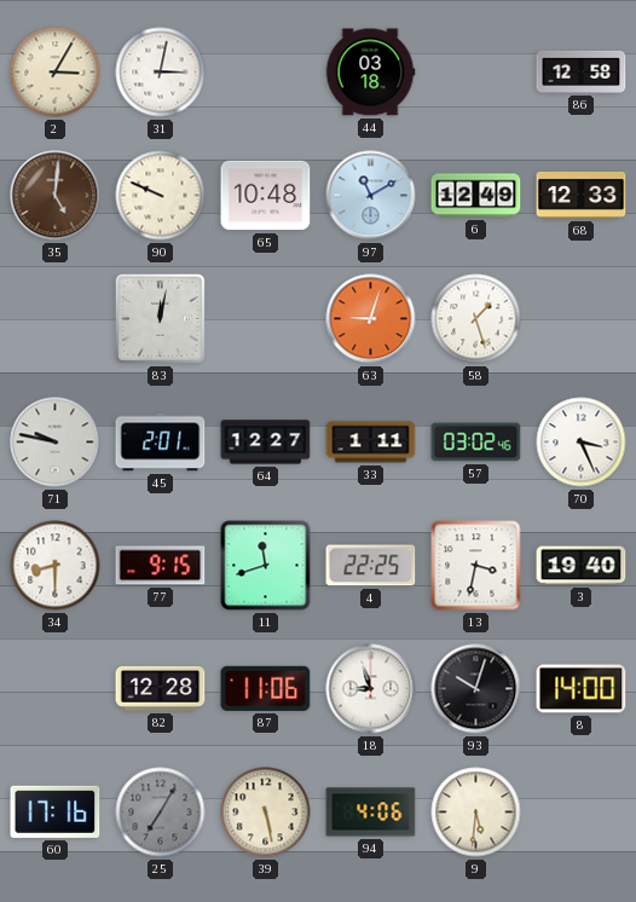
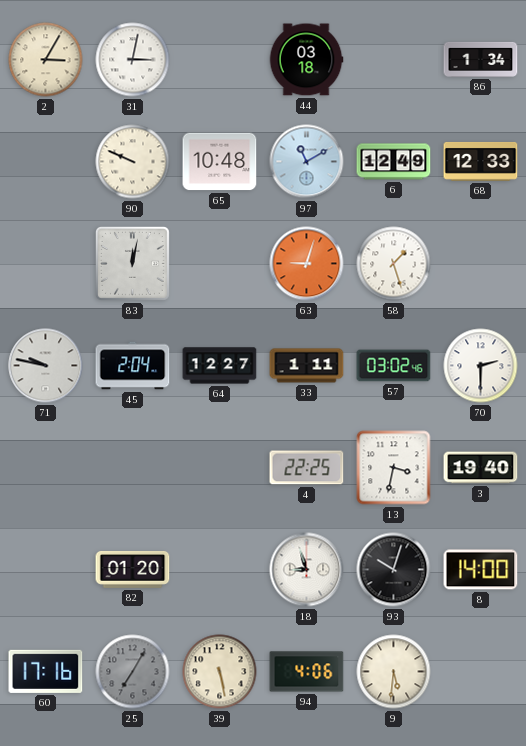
86: 12:58 -> 1:34 (481, 59)
35: 5:01 -> none (56, 196)
45: 2:01 -> 2:04 (133, 366)
70: 3:26 -> 2:30 (481, 366)
34: 8:30 -> none (56, 566)
77: 9:15 -> none (161, 566)
11: 11:42 -> none (266, 566)
82: 12:28 -> 01:20 (133, 569)
87: 11:06 -> none (266, 688)
